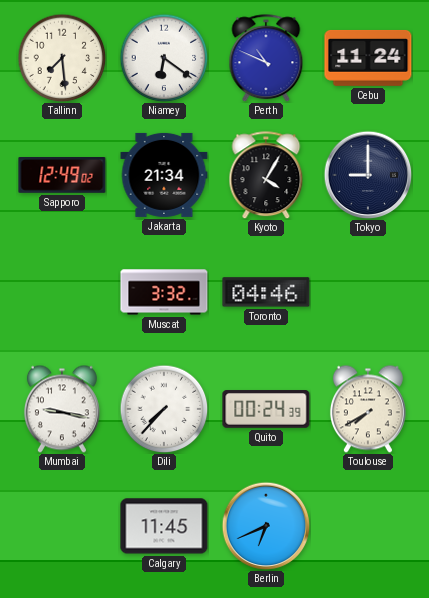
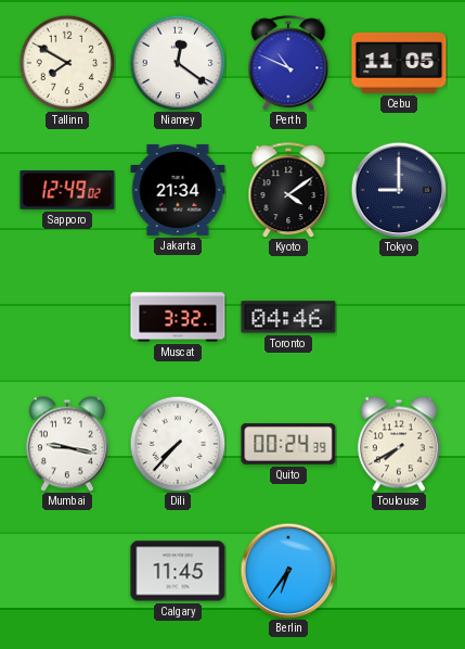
Tallinn: 7:29 -> 7:50 (67, 63)
Niamey: 6:21 -> 12:21 (178, 63)
Cebu: 11:24 -> 11:05 (399, 63)
Kyoto: 4:05 -> 4:09 (288, 190)
Berlin: 6:41 -> 6:36 (288, 571)
